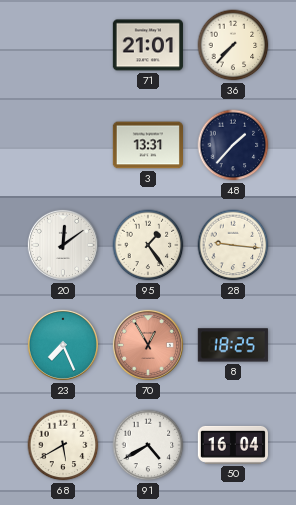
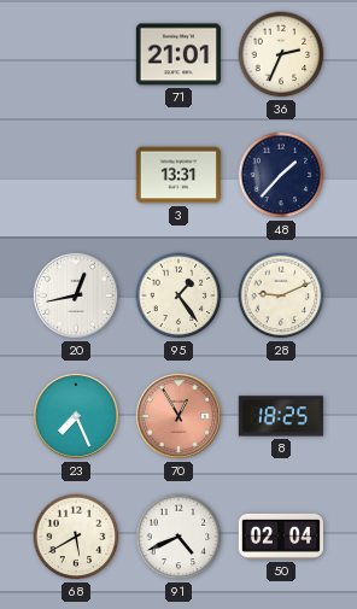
36: 7:37 -> 2:34 (281, 54)
20: 12:09 -> 12:43 (76, 295)
28: 9:16 -> 9:11 (281, 295)
91: 4:40 -> 4:41 (178, 537)
50: 16:04 -> 02:04 (280, 537)
